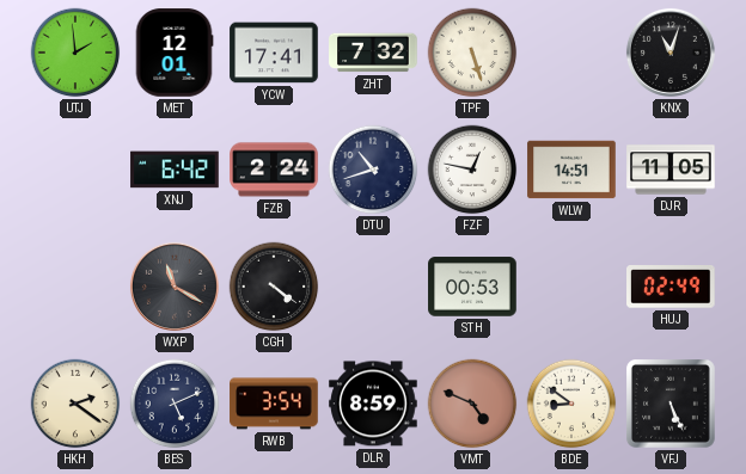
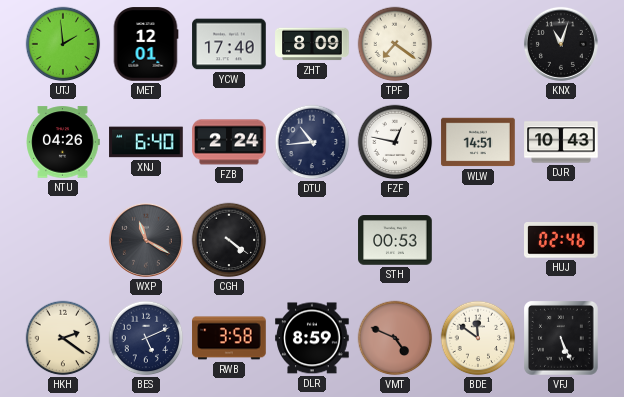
YCW: 17:41 -> 17:40 (229, 44)
ZHT: 7:32 -> 8:09 (312, 44)
TPF: 5:27 -> 7:21 (395, 44)
NTU: none -> 04:26 (63, 142)
XNJ: 6:42 -> 6:40 (146, 142)
DTU: 10:42 -> 10:44 (312, 142)
DJR: 11:05 -> 10:43 (561, 142)
HUJ: 02:49 -> 02:46 (561, 241)
RWB: 3:54 -> 3:58 (229, 338)
BDE: 8:51 -> 11:51 (478, 338)
